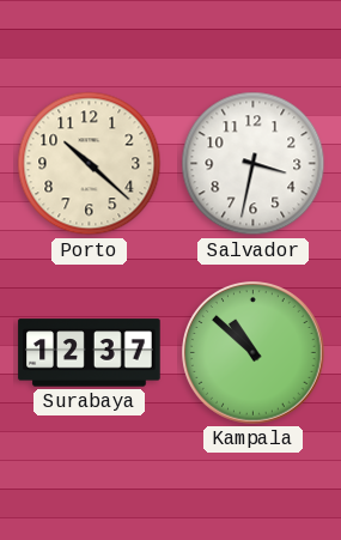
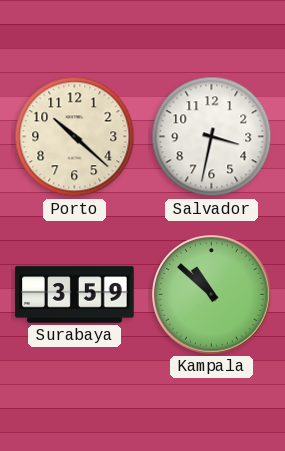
Surabaya: 12:37 -> 3:59 (75, 295)
